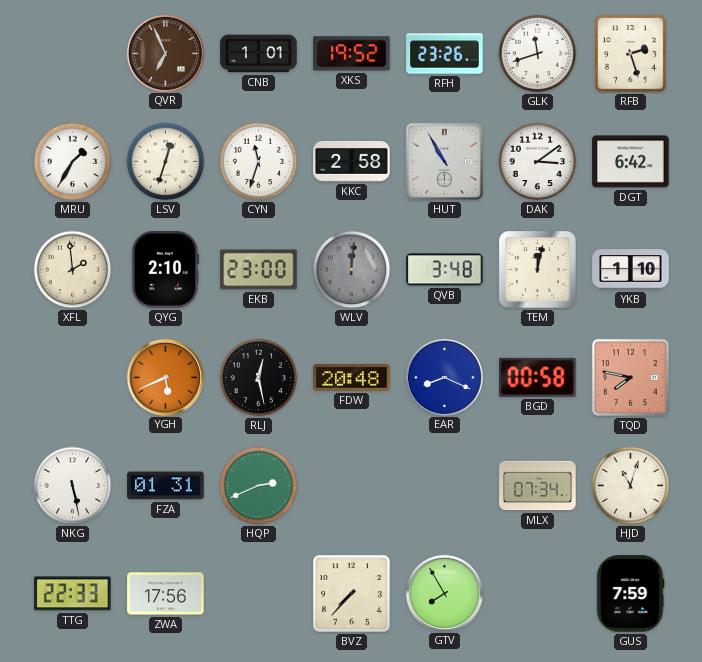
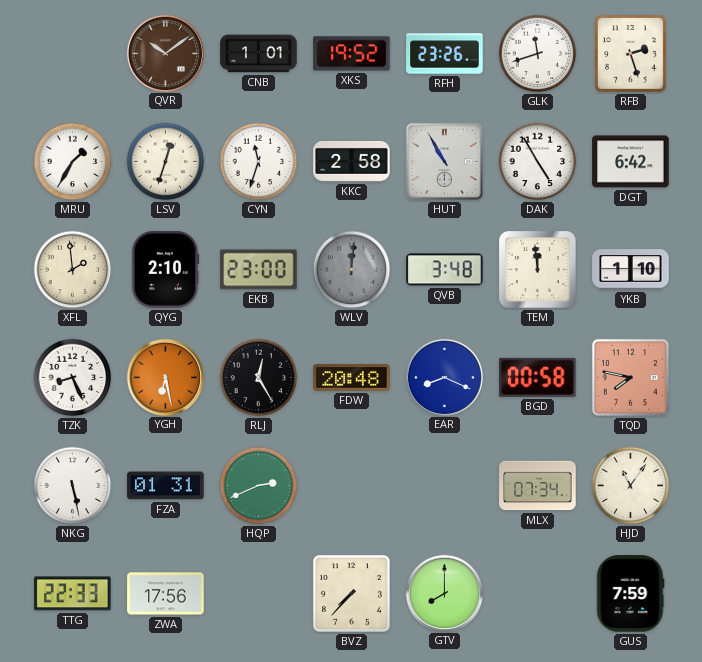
QVR: 6:56 -> 10:09 (165, 53)
DAK: 3:09 -> 4:55 (538, 162)
TEM: 12:02 -> 11:59 (538, 270)
TZK: none -> 8:26 (73, 378)
YGH: 5:41 -> 6:28 (165, 377)
RLJ: 12:28 -> 12:25 (259, 378)
HJD: 11:03 -> 11:06 (631, 486)
GTV: 7:55 -> 8:00 (444, 593)
